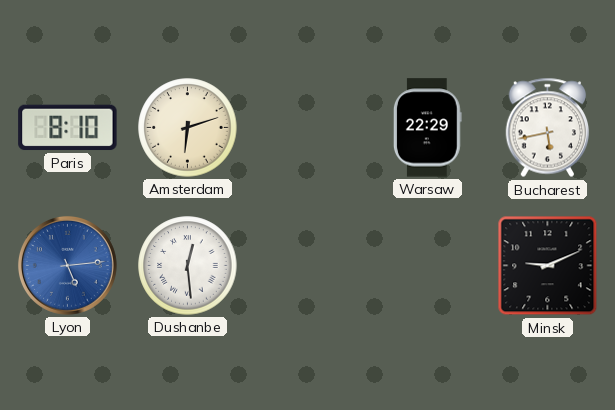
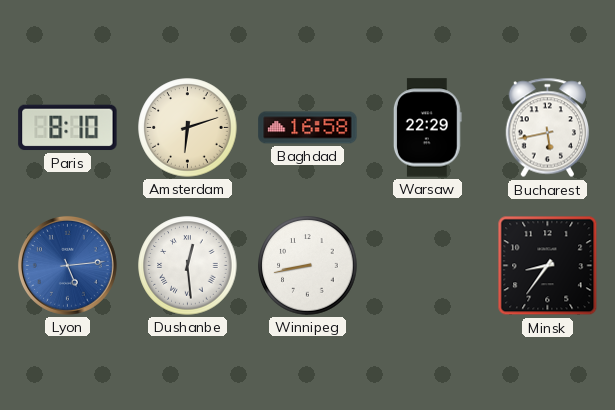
Baghdad: none -> 16:58 (308, 128)
Winnipeg: none -> 8:43 (308, 266)
Minsk: 9:11 -> 8:36 (548, 266)
